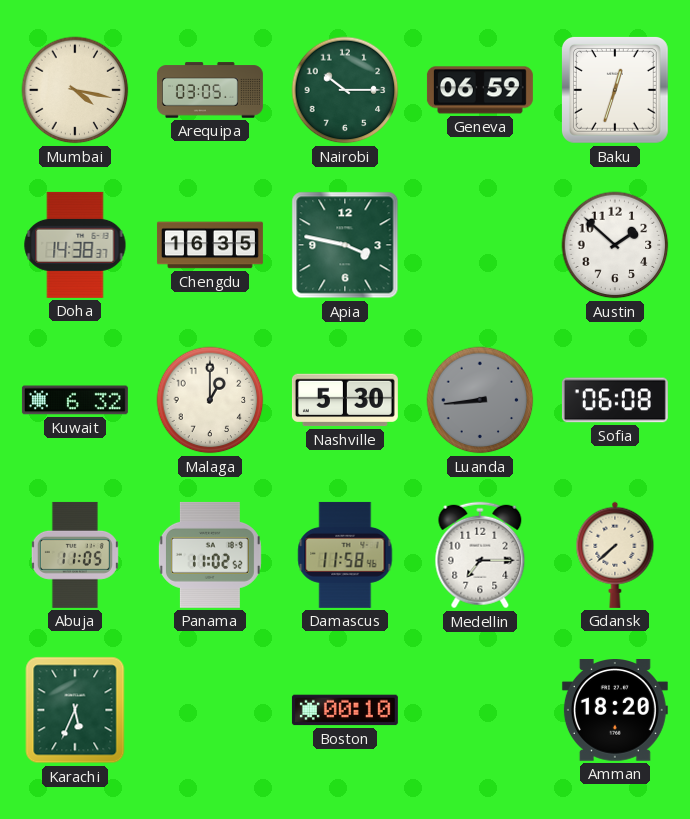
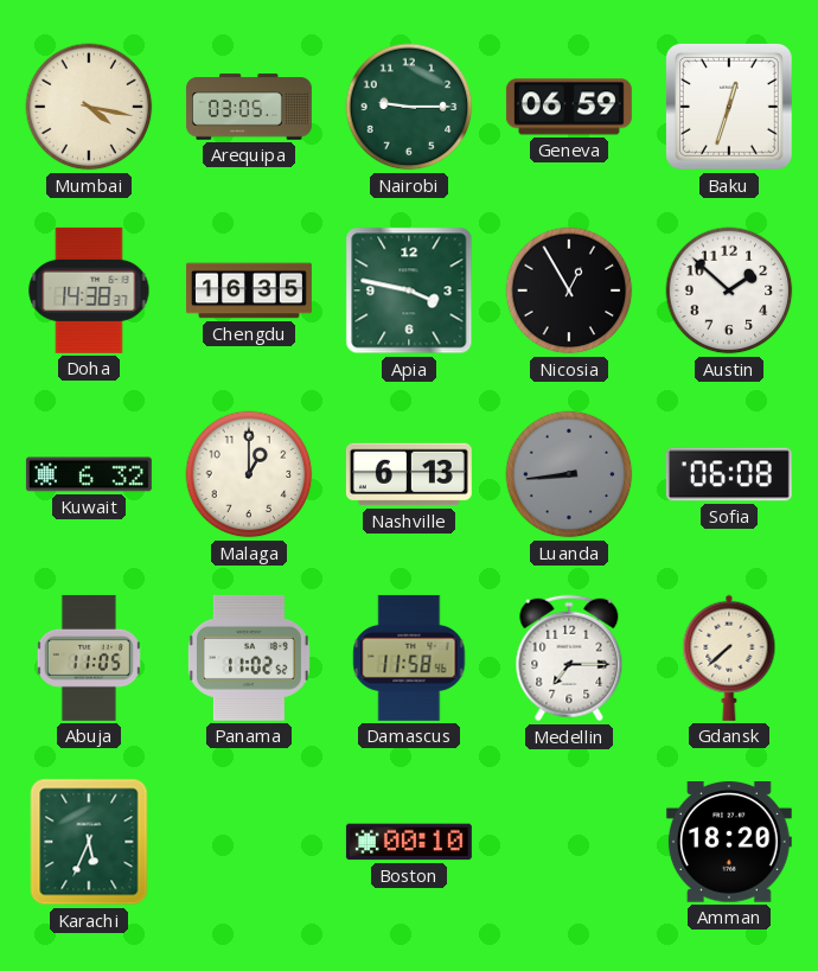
Nairobi: 10:15 -> 9:15 (409, 107)
Nicosia: none -> 12:55 (569, 290)
Nashville: 5:30 -> 6:13 (409, 474)
